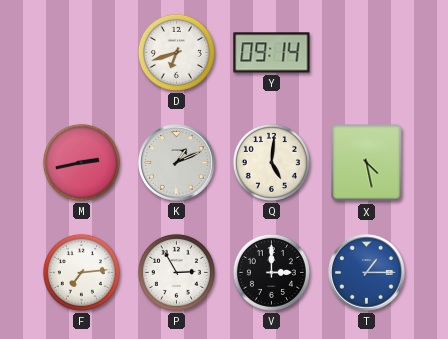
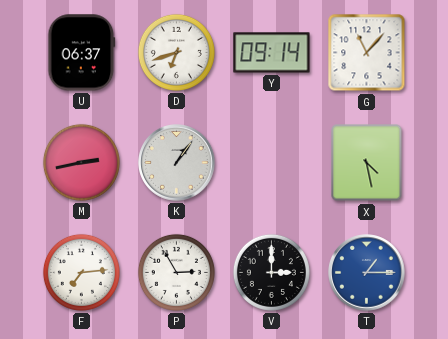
U: none -> 06:37 (82, 53)
G: none -> 11:07 (367, 53)
K: 1:11 -> 1:06 (177, 163)
Q: 5:01 -> none (271, 162)
